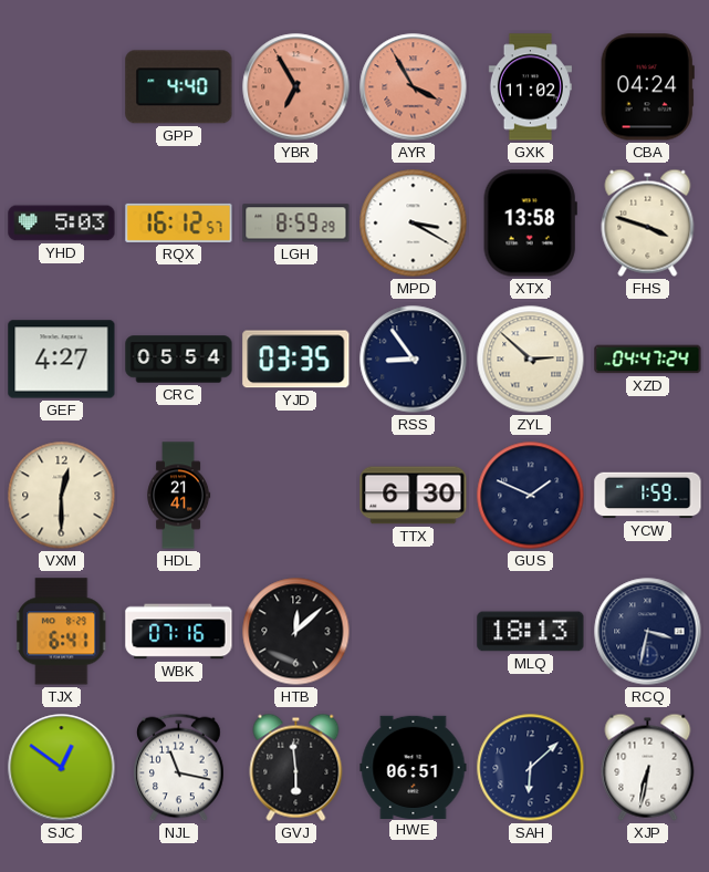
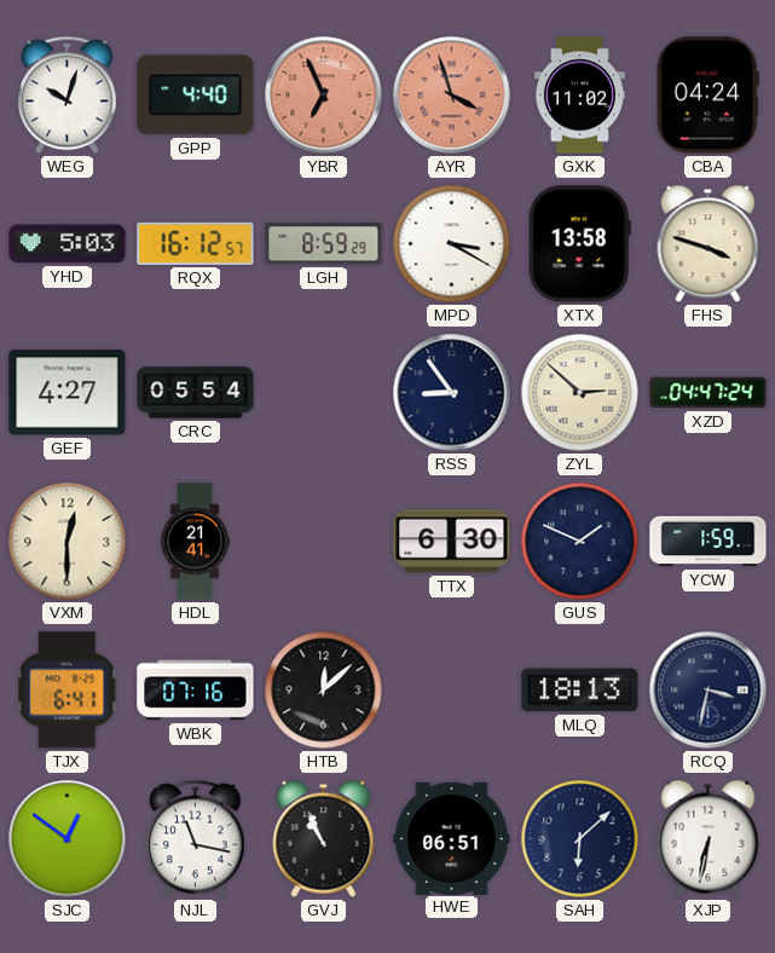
WEG: none -> 10:03 (68, 96)
YBR: 6:55 -> 6:56 (324, 96)
AYR: 3:55 -> 3:57 (452, 96)
YJD: 03:35 -> none (296, 360)
GVJ: 5:59 -> 10:56 (324, 838)
